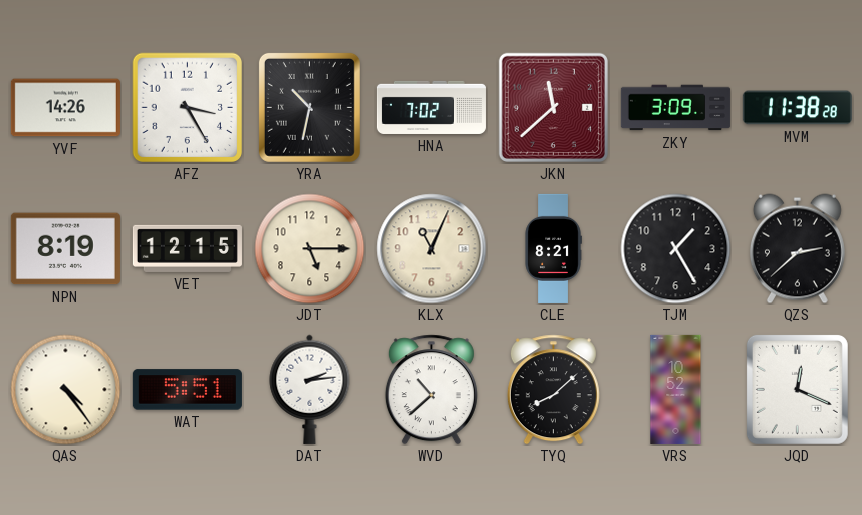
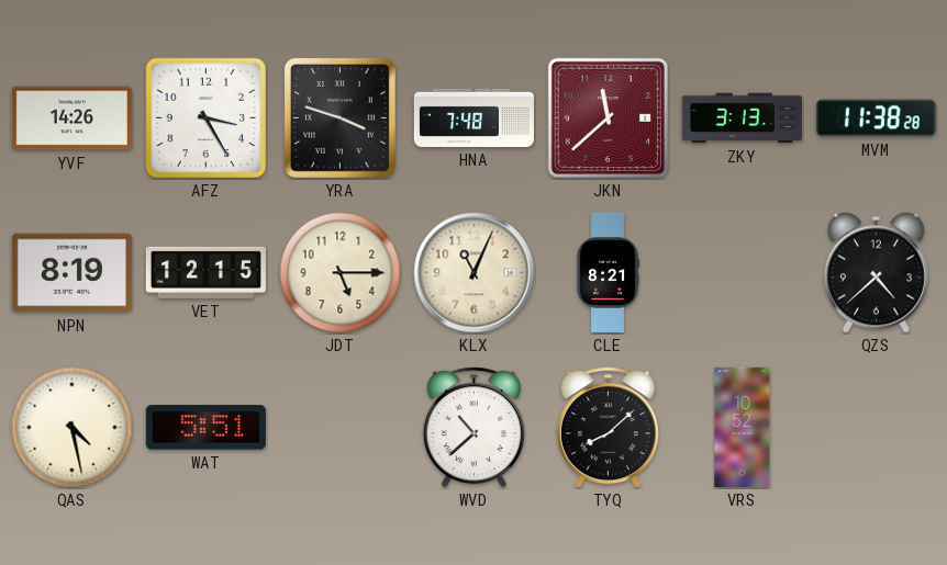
YRA: 10:32 -> 3:48 (339, 117)
HNA: 7:02 -> 7:48 (473, 117)
ZKY: 3:09 -> 3:13 (742, 118)
TJM: 1:25 -> none (676, 249)
QZS: 2:38 -> 4:38 (876, 273)
QAS: 4:24 -> 4:28 (73, 428)
DAT: 2:14 -> none (310, 389)
JQD: 12:19 -> none (797, 389)
